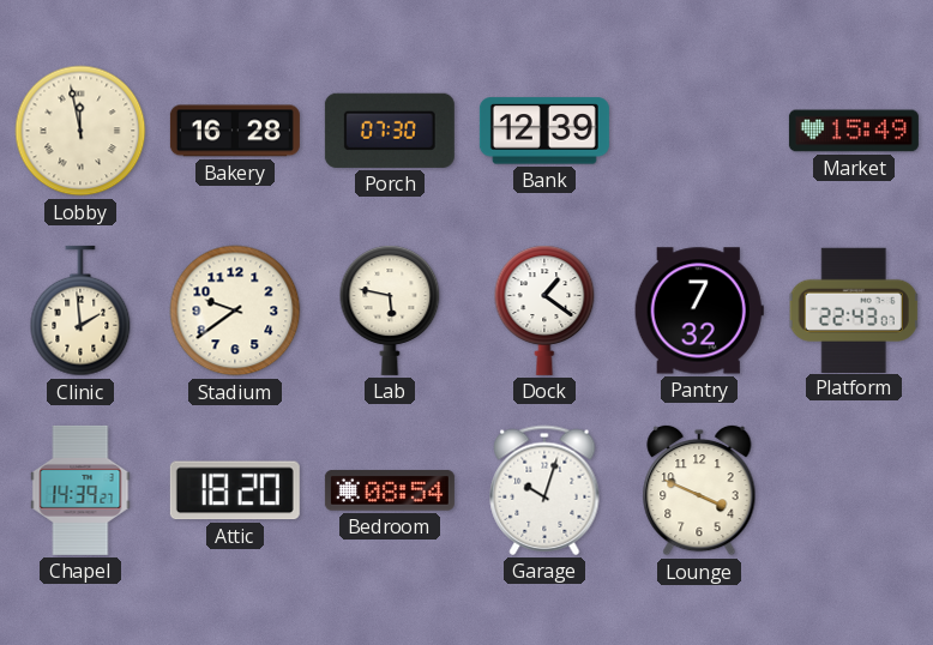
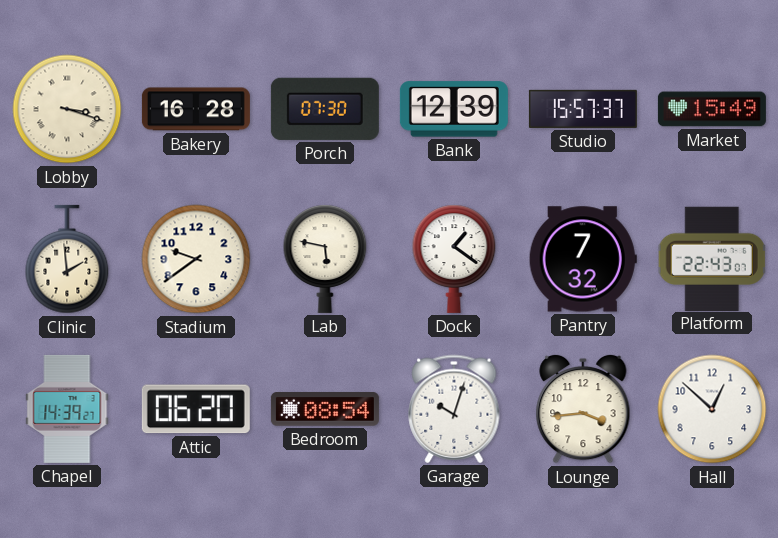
Lobby: 11:58 -> 3:18 (67, 109)
Studio: none -> 15:57 (583, 109)
Attic: 18:20 -> 06:20 (196, 409)
Lounge: 3:49 -> 3:44 (583, 409)
Hall: none -> 12:52 (712, 409)
